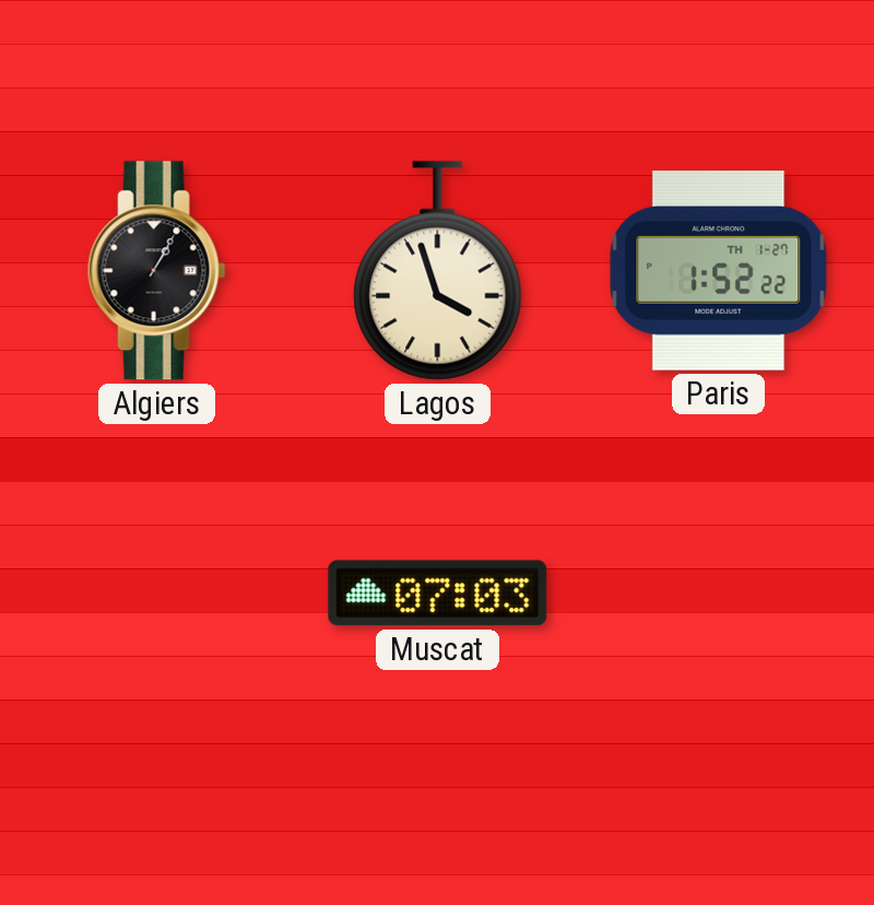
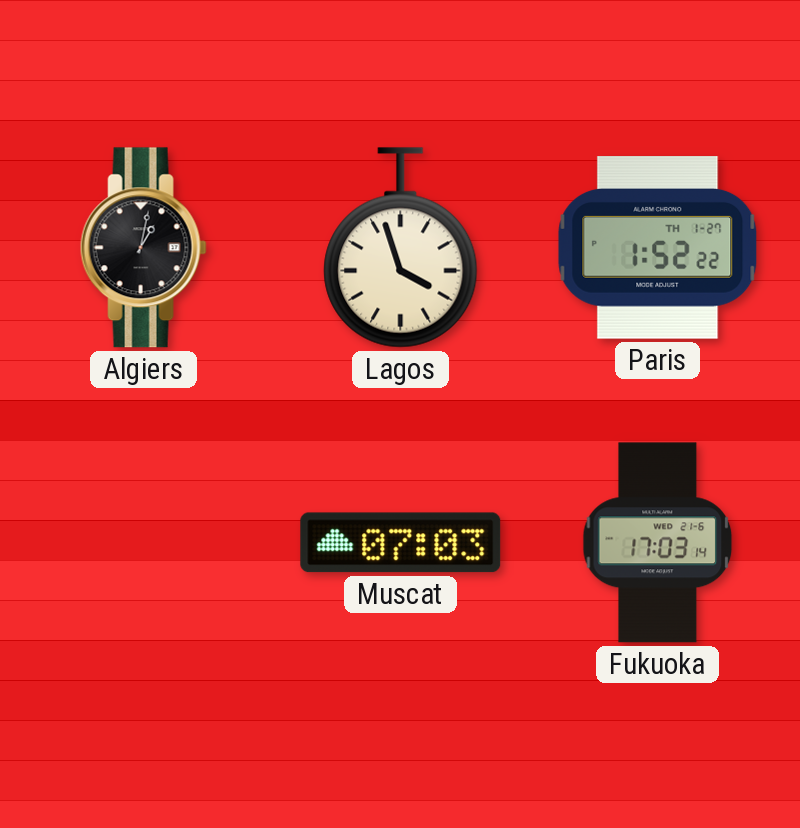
Algiers: 1:05 -> 1:02 (143, 248)
Fukuoka: none -> 17:03 (658, 543)
